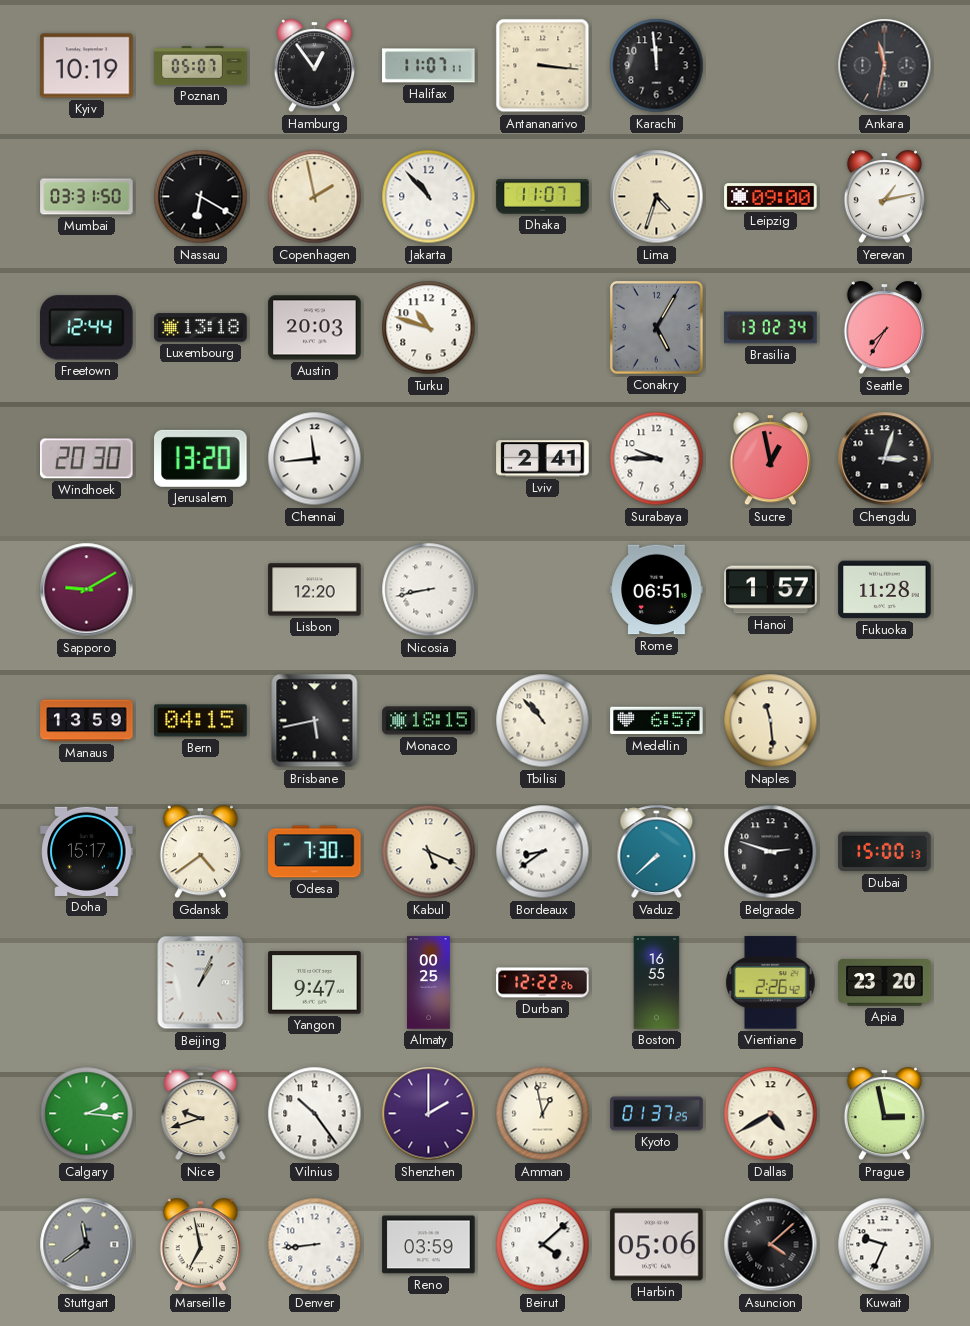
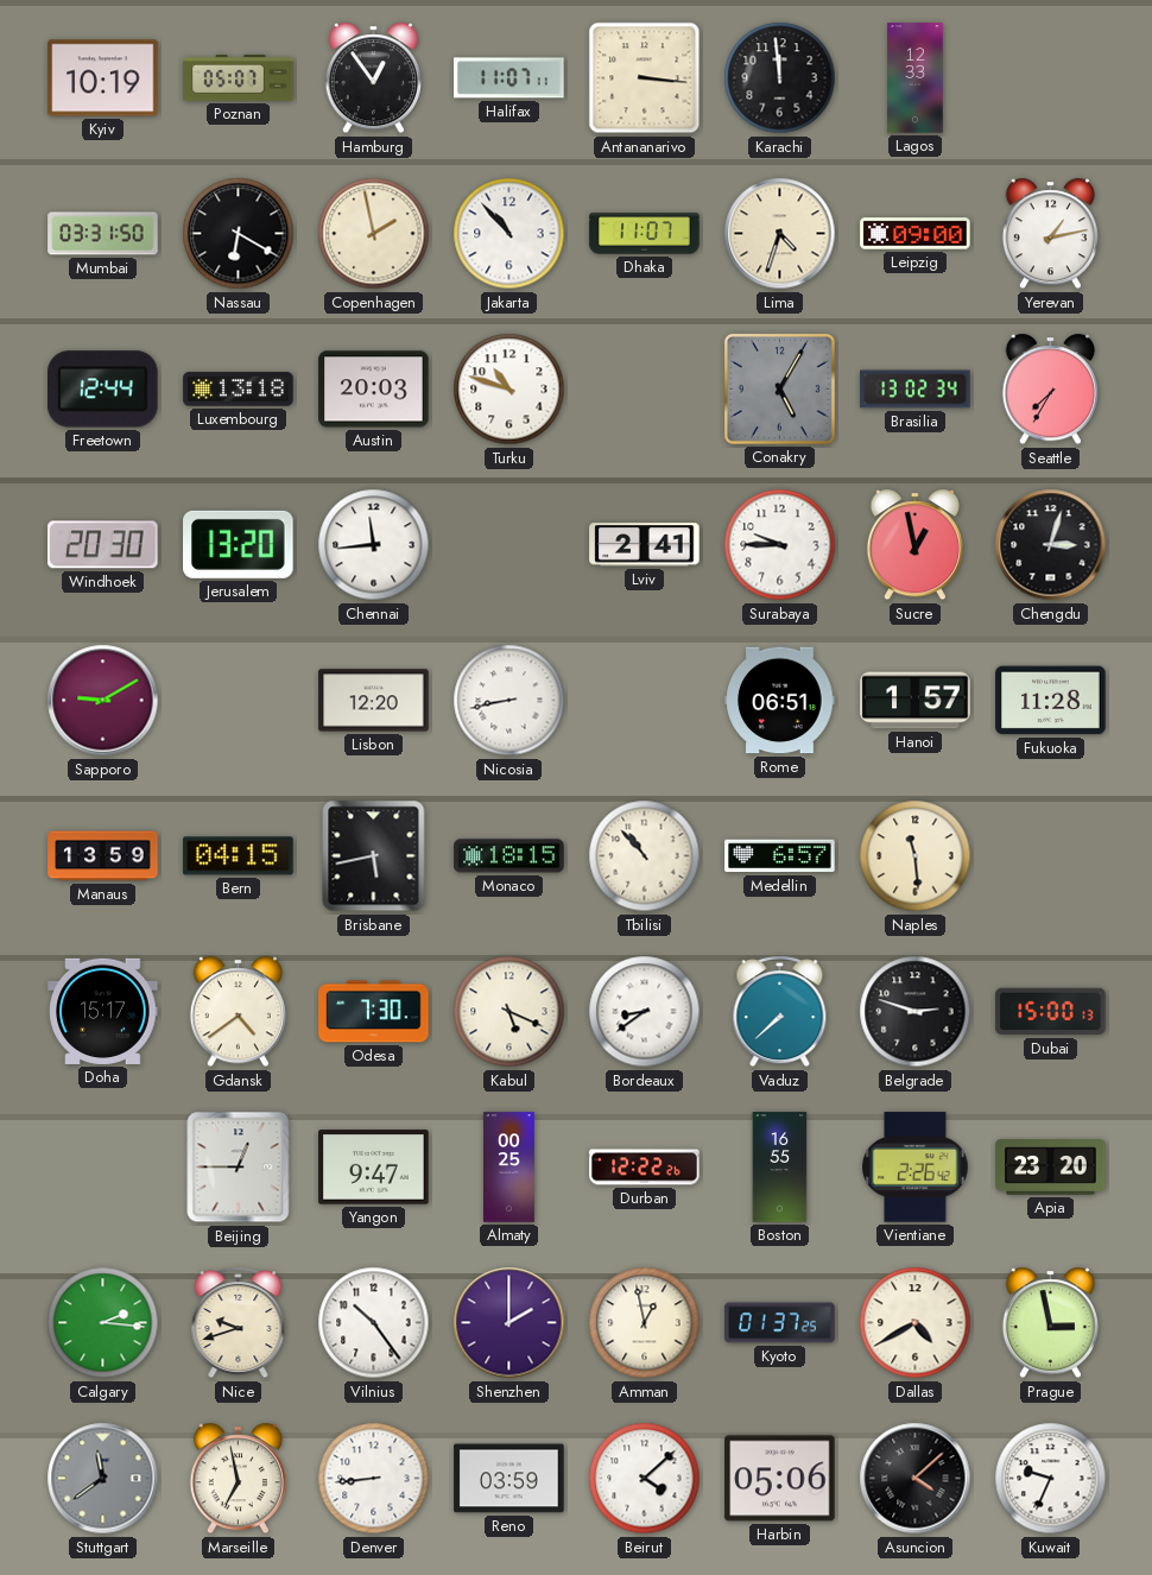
Lagos: none -> 12:33 (916, 78)
Ankara: 11:32 -> none (885, 66)
Beijing: 1:04 -> 12:45 (239, 1168)
